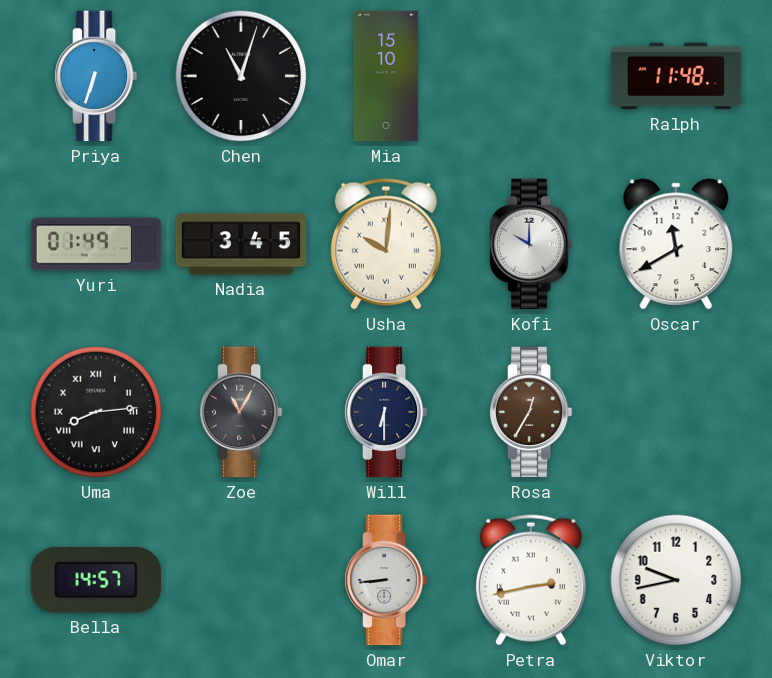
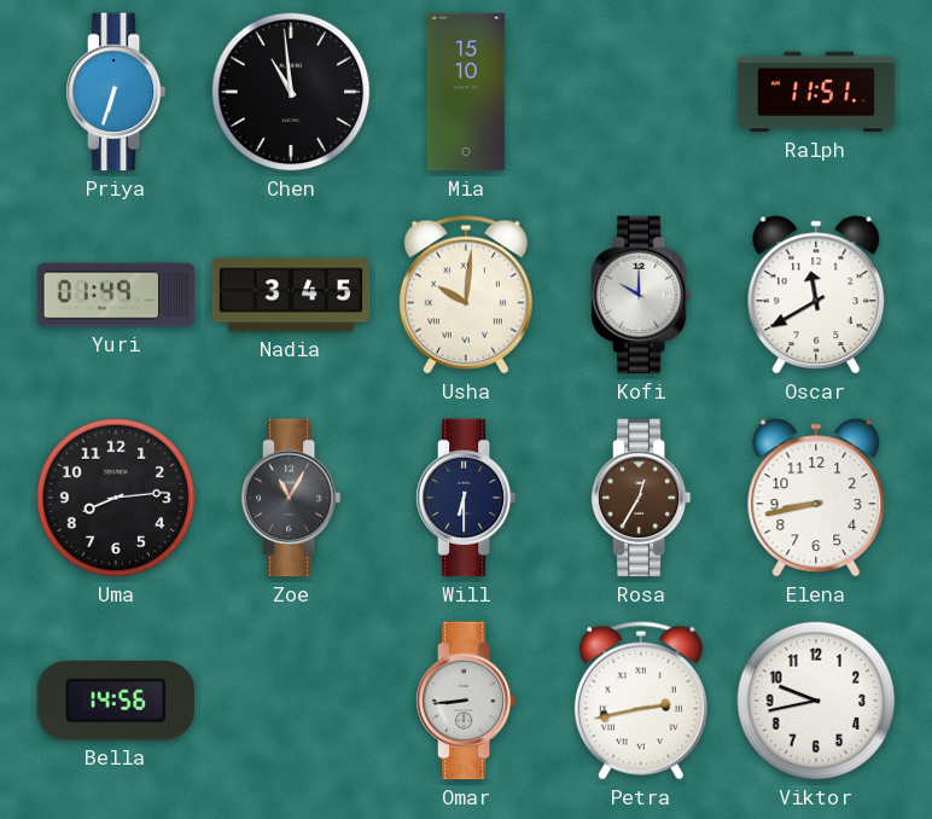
Chen: 11:03 -> 10:59 (291, 92)
Ralph: 11:48 -> 11:51 (816, 92)
Uma numerals: Roman -> Arabic (116, 498)
Elena: none -> 8:43 (816, 498)
Bella: 14:57 -> 14:56 (116, 701)
